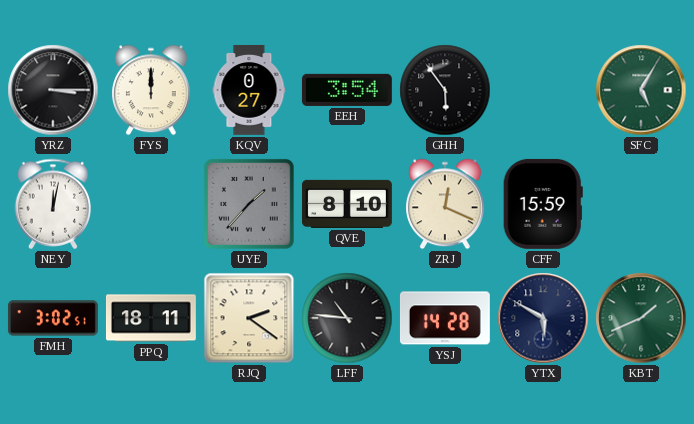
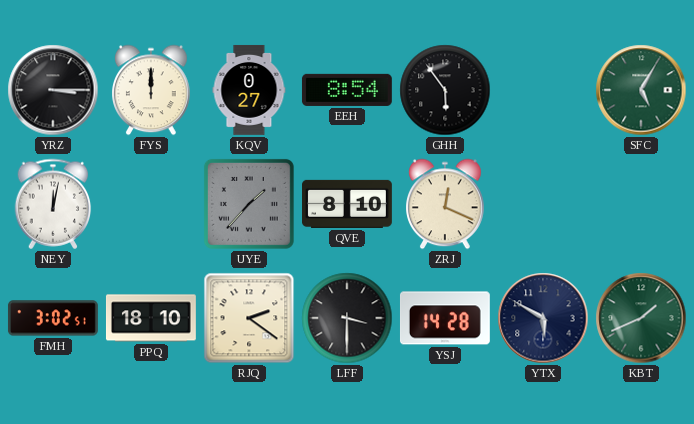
EEH: 3:54 -> 8:54 (347, 90)
CFF: 15:59 -> none (543, 204)
PPQ: 18:11 -> 18:10 (151, 318)
LFF: 10:46 -> 3:30 (347, 318)
